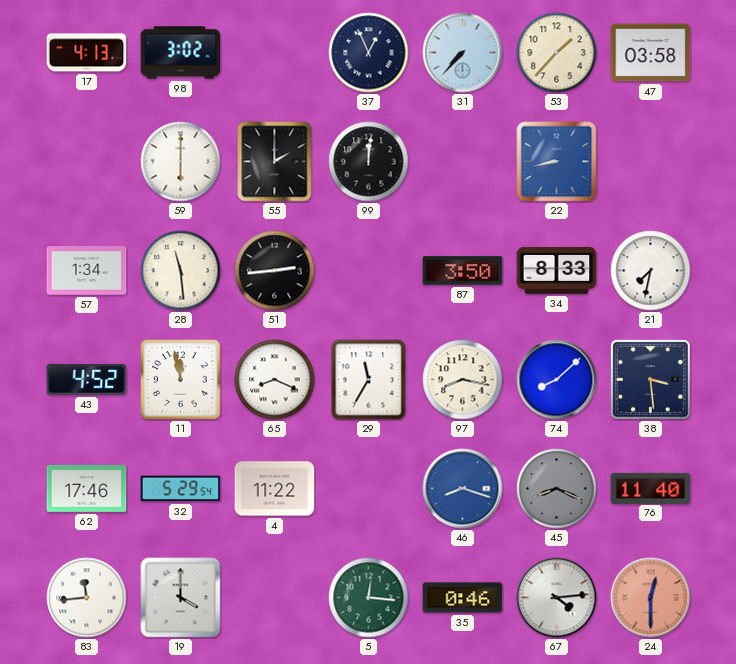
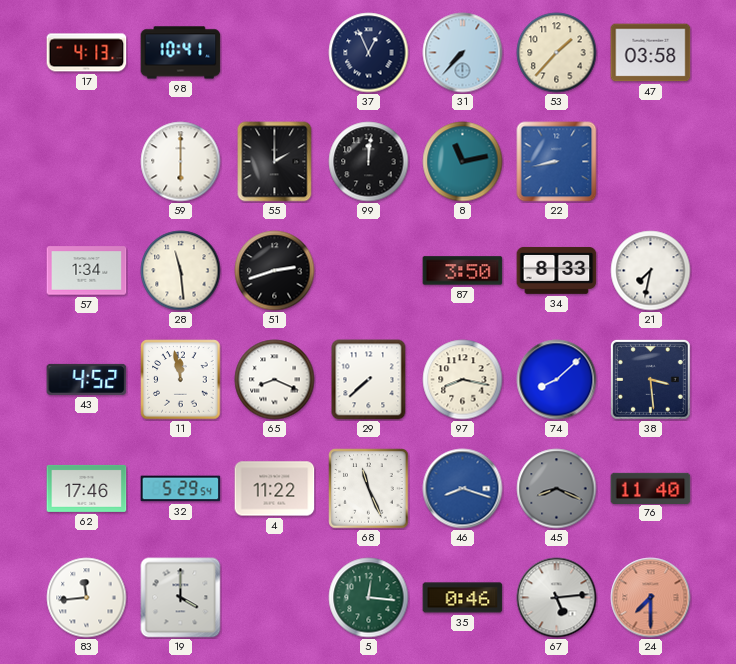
98: 3:02 -> 10:41 (181, 53)
8: none -> 11:13 (463, 162)
51: 2:44 -> 2:42 (275, 271)
29: 11:35 -> 7:38 (369, 380)
68: none -> 11:26 (369, 489)
67: 4:14 -> 5:14 (557, 598)
24: 12:30 -> 7:30 (651, 598)
